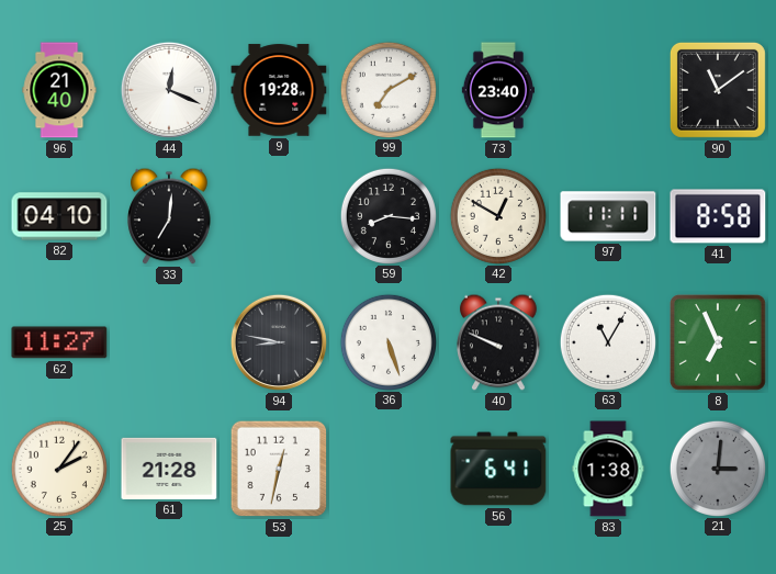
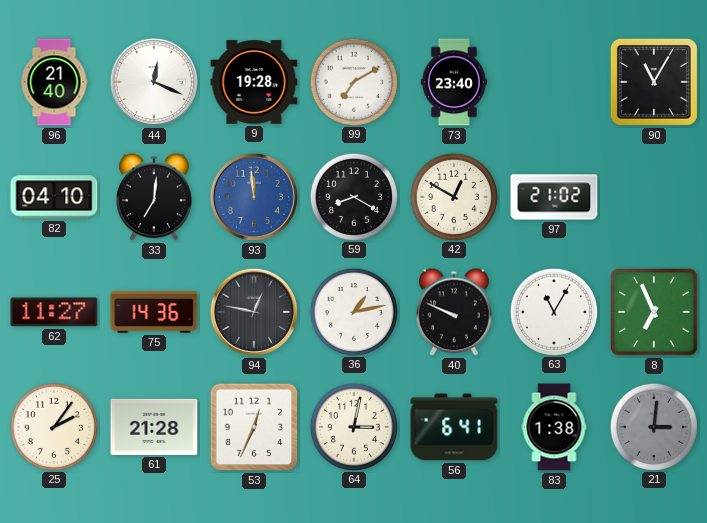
90: 11:09 -> 11:05 (654, 82)
93: none -> 11:59 (254, 197)
59: 8:16 -> 8:20 (353, 196)
97: 11:11 -> 21:02 (554, 197)
41: 8:58 -> none (718, 216)
75: none -> 14:36 (154, 313)
94: 8:47 -> 12:47 (254, 312)
36: 5:27 -> 1:13 (353, 311)
53: 12:32 -> 12:34 (254, 427)
64: none -> 3:02 (353, 426)
